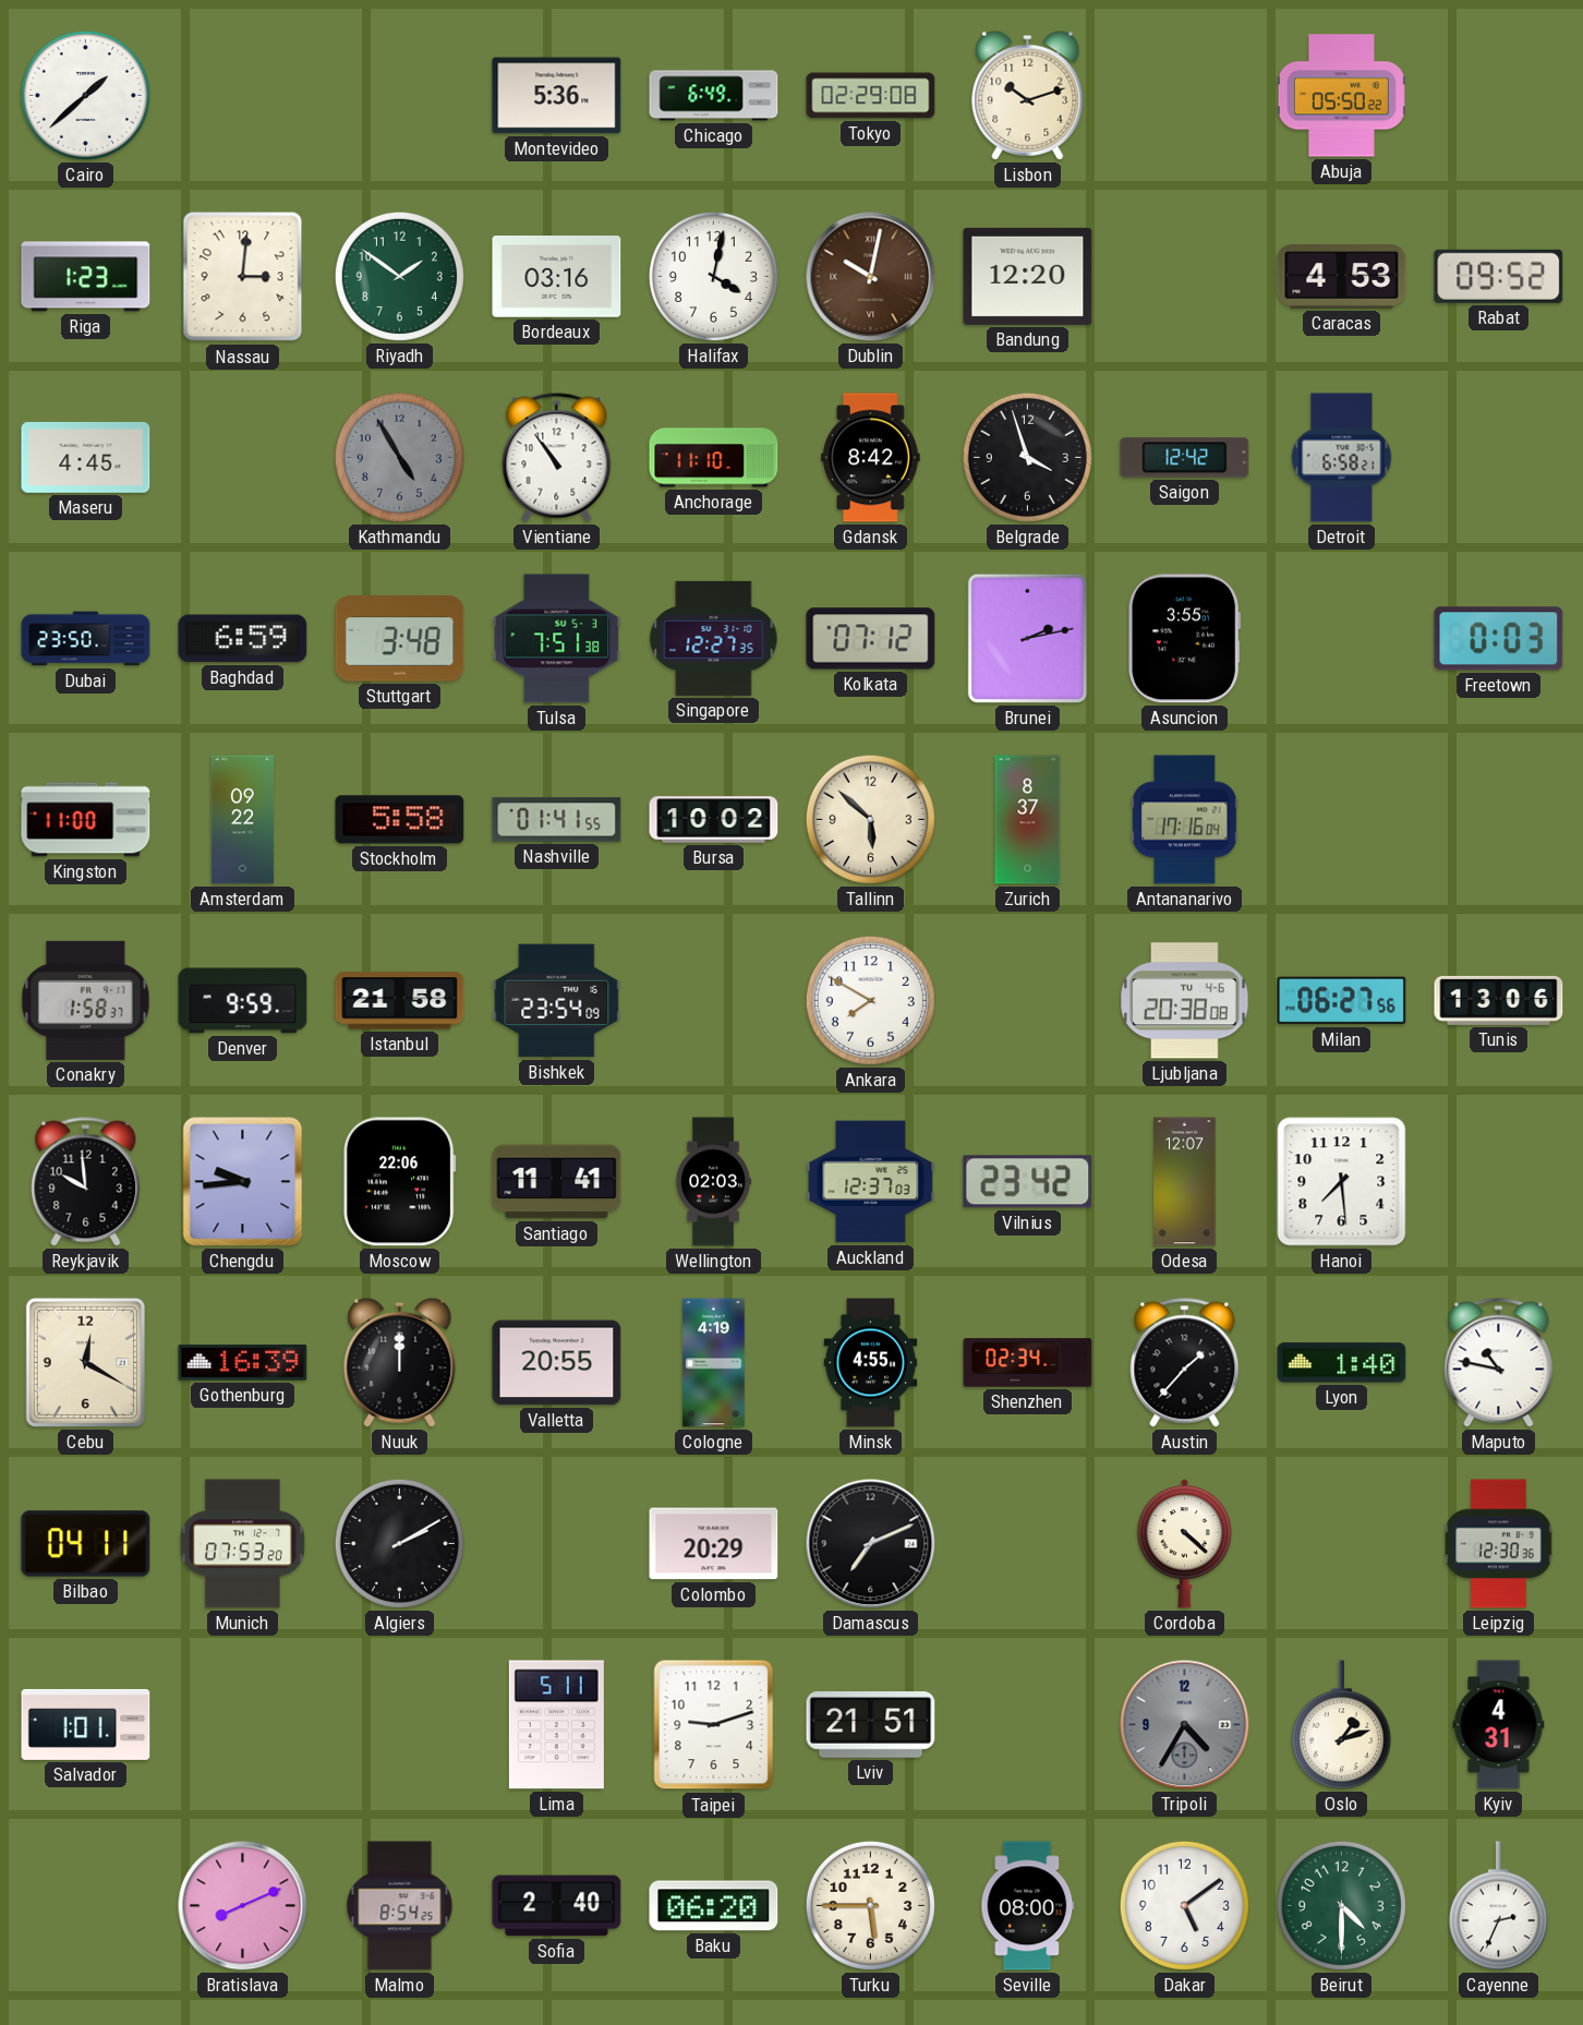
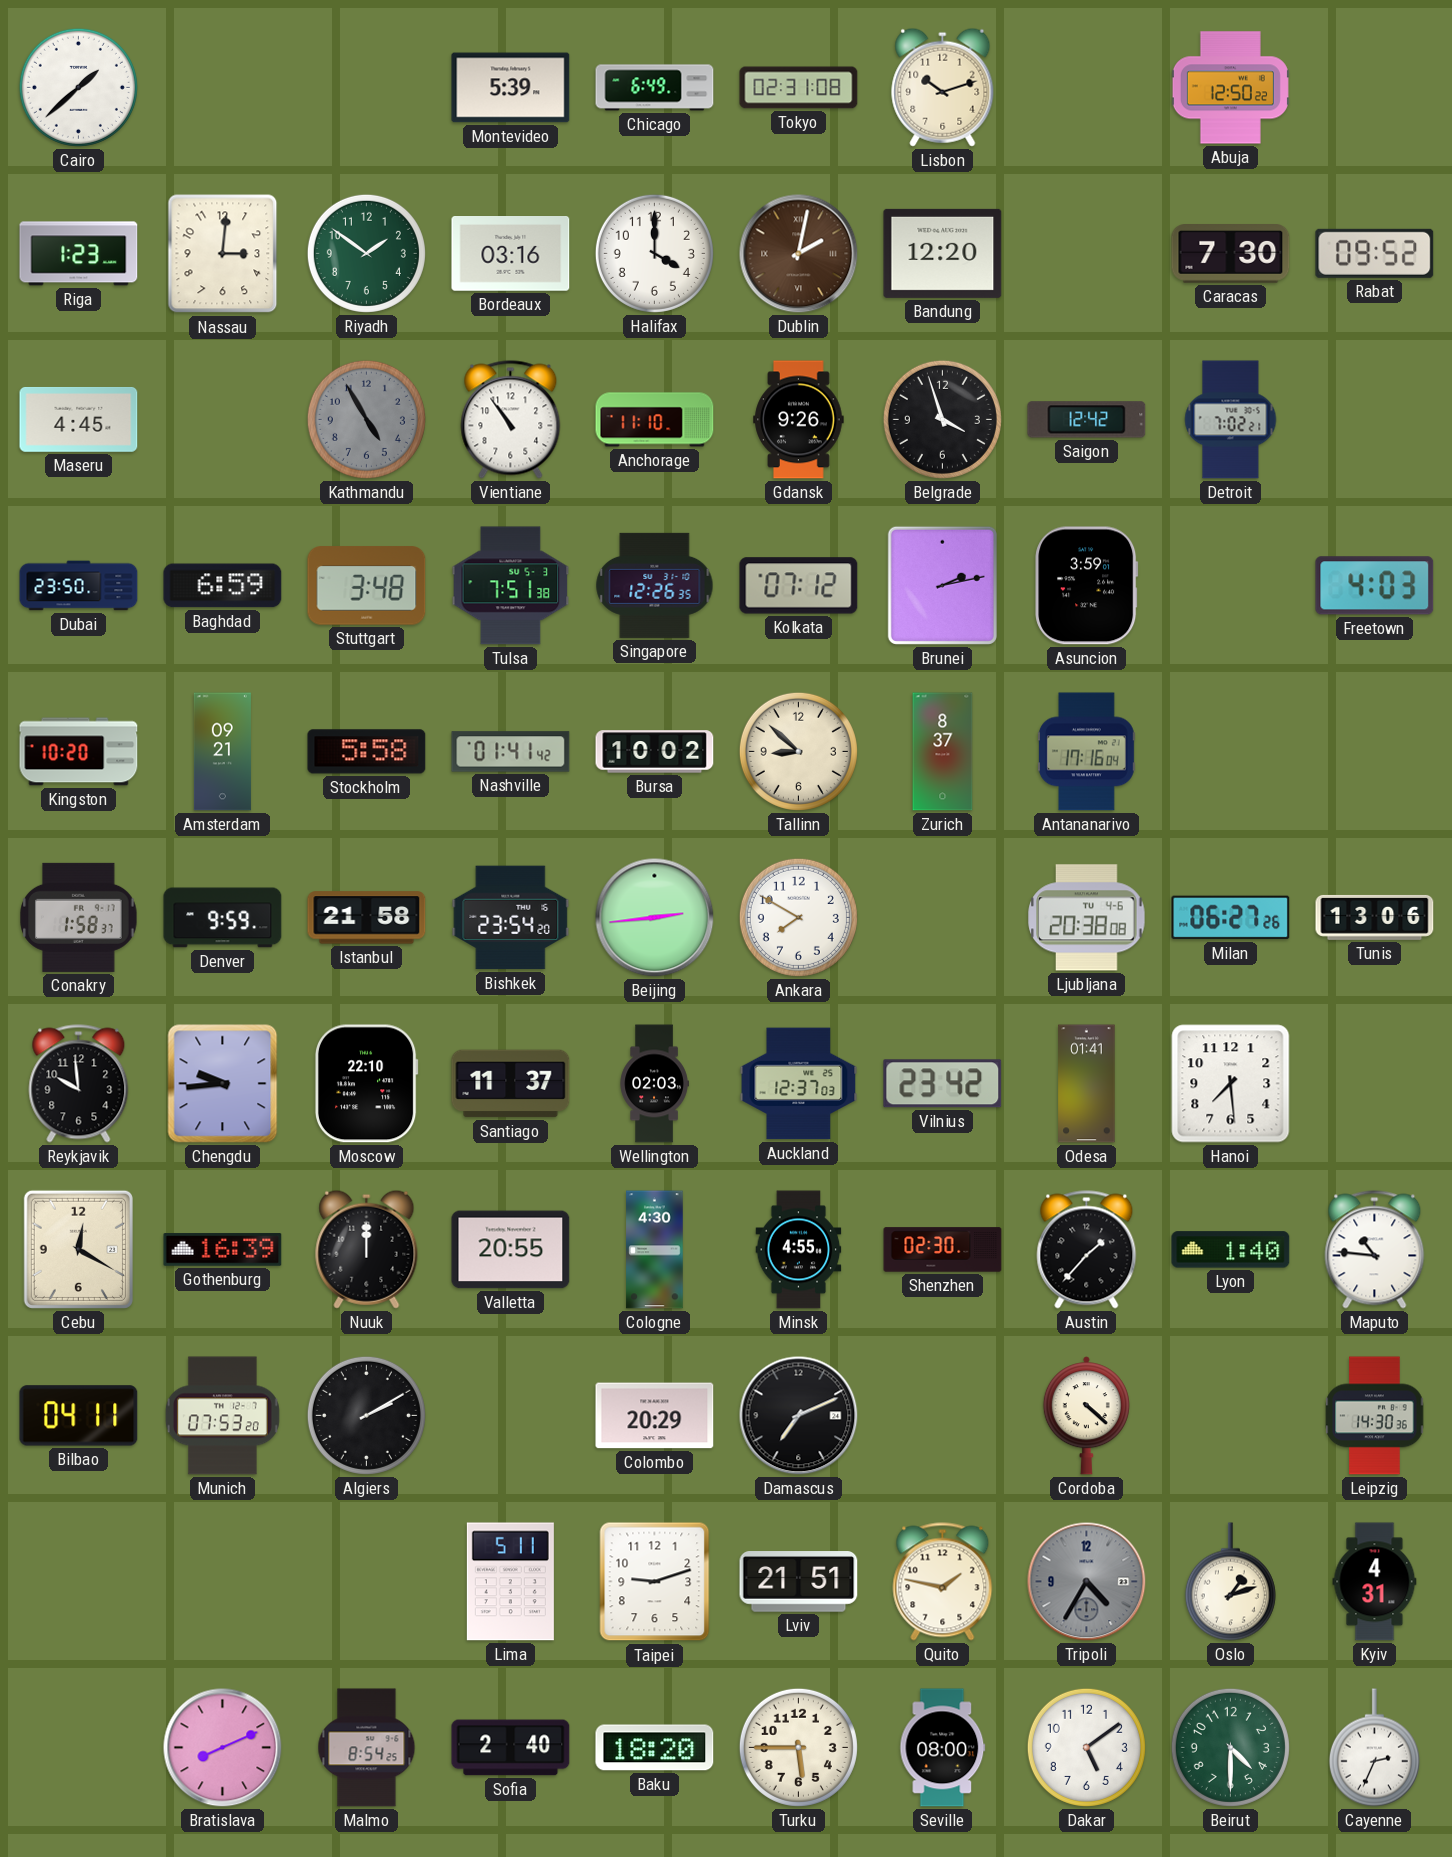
Montevideo: 5:36 -> 5:39 (511, 88)
Tokyo: 02:29 -> 02:31 (799, 88)
Abuja: 05:50 -> 12:50 (1230, 88)
Halifax: 4:02 -> 4:00 (654, 253)
Dublin: 10:02 -> 2:02 (799, 254)
Caracas: 4:53 -> 7:30 (1231, 254)
Gdansk: 8:42 -> 9:26 (799, 420)
Detroit: 6:58 -> 7:02 (1231, 420)
Singapore: 12:27 -> 12:26 (655, 585)
Asuncion: 3:55 -> 3:59 (1087, 586)
Freetown: 0:03 -> 4:03 (1375, 586)
Kingston: 11:00 -> 10:20 (79, 752)
Amsterdam: 09:22 -> 09:21 (222, 752)
Nashville: 01:41:55 -> 01:41:42 (511, 752)
Tallinn: 5:52 -> 8:52 (798, 751)
Bishkek: 23:54:09 -> 23:54:20 (511, 918)
Beijing: none -> 2:44 (655, 918)
Milan: 06:27:56 -> 06:27:26 (1231, 918)
Moscow: 22:06 -> 22:10 (366, 1084)
Santiago: 11:41 -> 11:37 (511, 1084)
Odesa: 12:07 -> 01:41 (1087, 1084)
Cologne: 4:19 -> 4:30 (655, 1250)
Shenzhen: 02:34 -> 02:30 (943, 1250)
Maputo: 10:47 -> 10:46 (1375, 1250)
Leipzig: 12:30 -> 14:30 (1375, 1416)
Salvador: 1:01 -> none (86, 1724)
Quito: none -> 1:47 (943, 1582)
Baku: 06:20 -> 18:20 (655, 1748)
